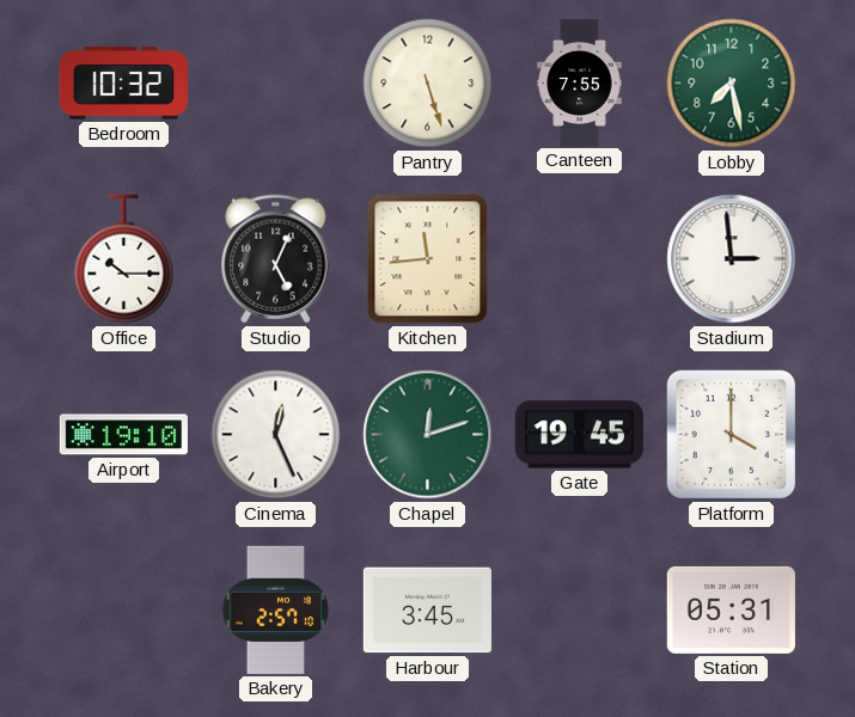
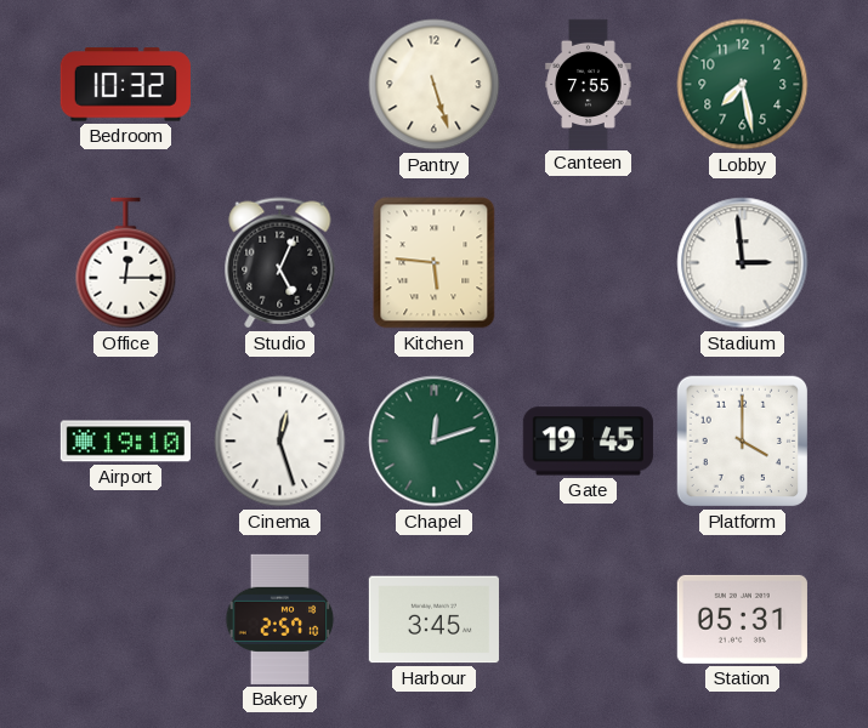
Office: 10:15 -> 12:15 (126, 263)
Kitchen: 11:44 -> 5:46 (435, 263)
Cinema: 12:26 -> 12:27 (280, 442)
